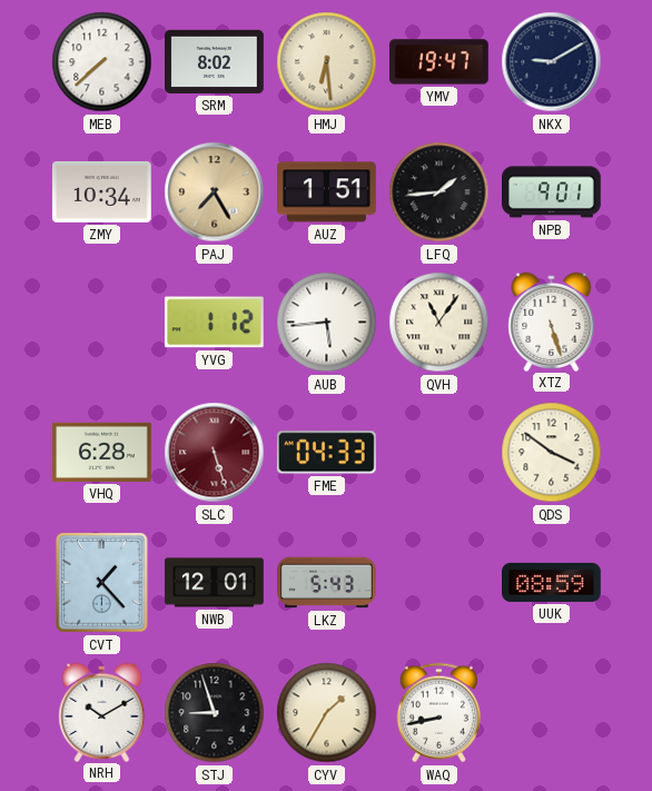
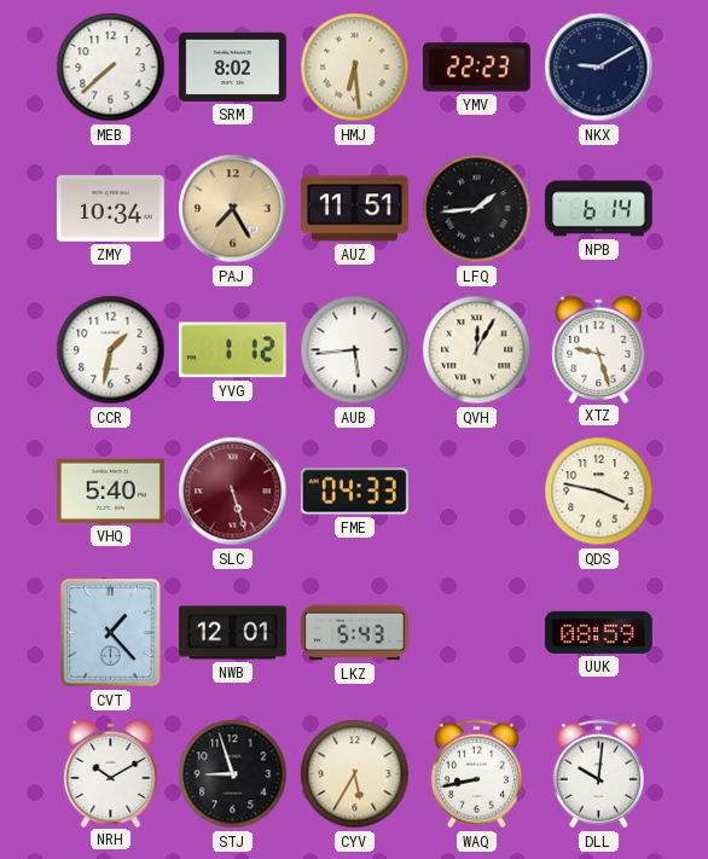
YMV: 19:47 -> 22:23 (477, 68)
AUZ: 1:51 -> 11:51 (355, 209)
NPB: 9:01 -> 6:14 (599, 209)
CCR: none -> 1:32 (111, 350)
QVH: 11:06 -> 12:05 (477, 350)
XTZ: 5:27 -> 9:27 (599, 349)
VHQ: 6:28 -> 5:40 (111, 491)
QDS: 3:51 -> 3:47 (599, 492)
CYV: 1:35 -> 5:35 (355, 774)
DLL: none -> 10:01 (598, 774)
